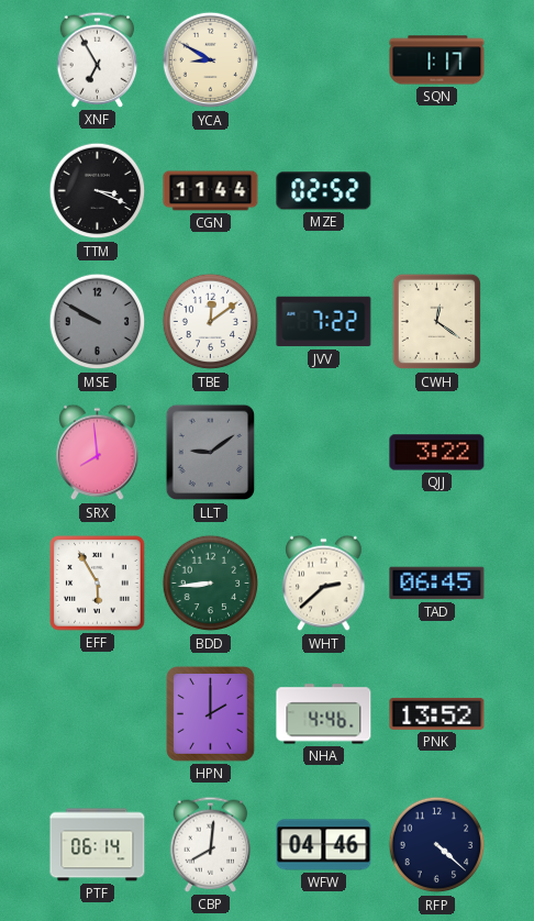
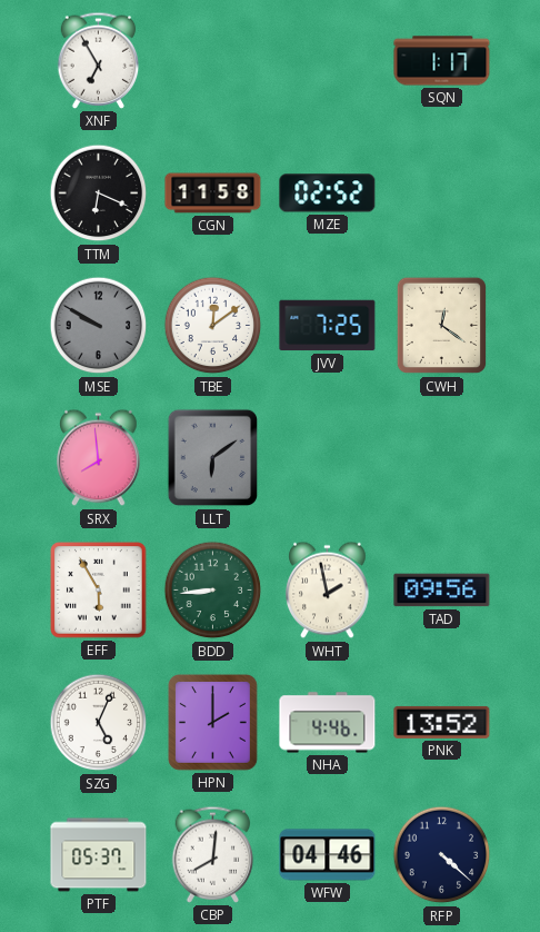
YCA: 8:50 -> none (211, 60)
TTM: 3:19 -> 6:19 (99, 194)
CGN: 11:44 -> 11:58 (213, 194)
JVV: 7:22 -> 7:25 (328, 326)
LLT: 9:09 -> 6:09 (213, 458)
QJJ: 3:22 -> none (437, 453)
WHT: 2:38 -> 1:58 (328, 591)
TAD: 06:45 -> 09:56 (442, 591)
SZG: none -> 5:04 (99, 723)
PTF: 06:14 -> 05:37 (99, 855)
